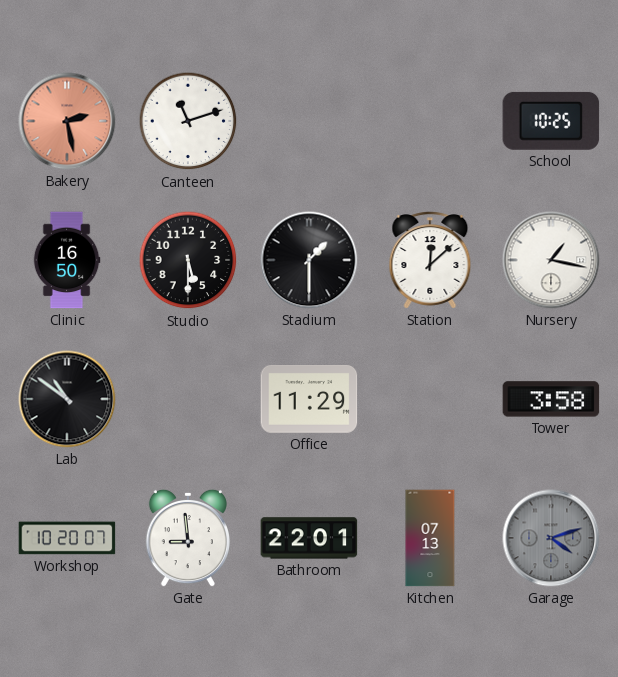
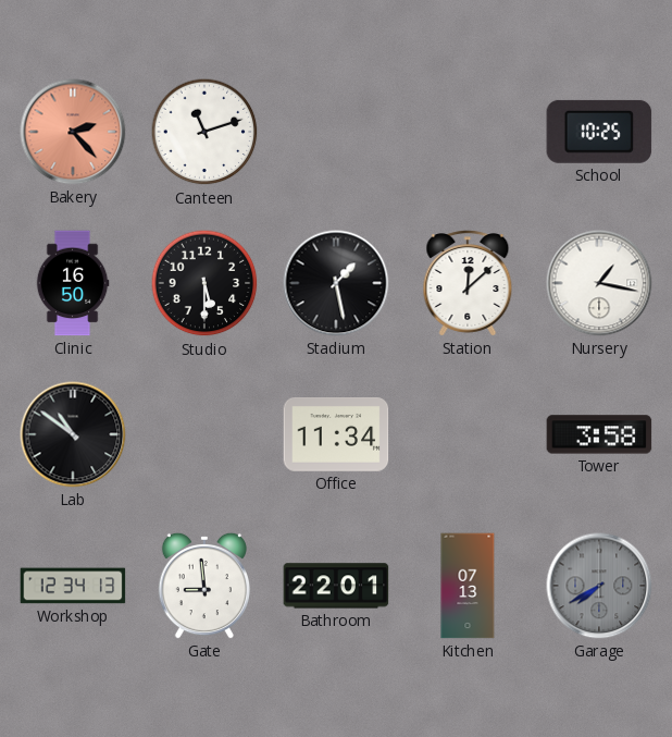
Bakery: 2:28 -> 2:23 (73, 132)
Stadium: 1:30 -> 1:28 (336, 283)
Office: 11:29 -> 11:34 (336, 435)
Workshop: 10:20 -> 12:34 (73, 586)
Garage: 4:12 -> 7:40 (599, 586)
